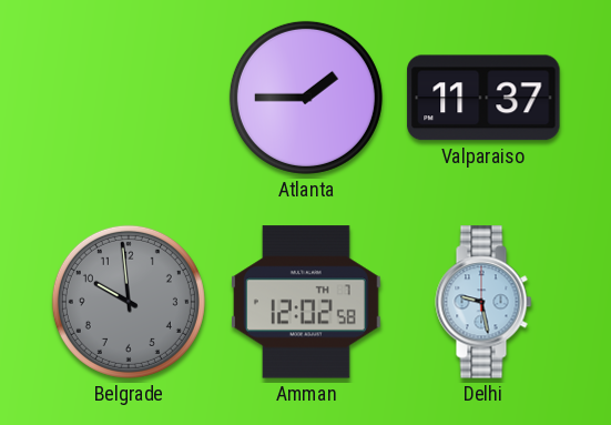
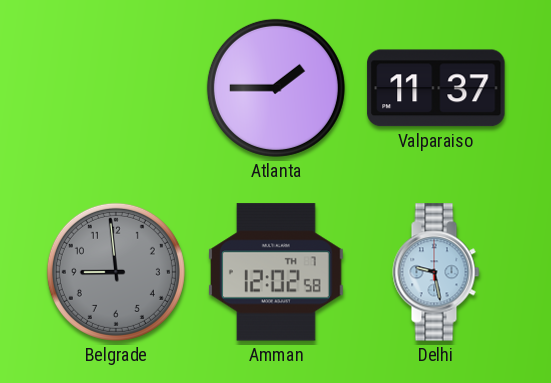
Belgrade: 9:59 -> 8:59 (116, 272)
